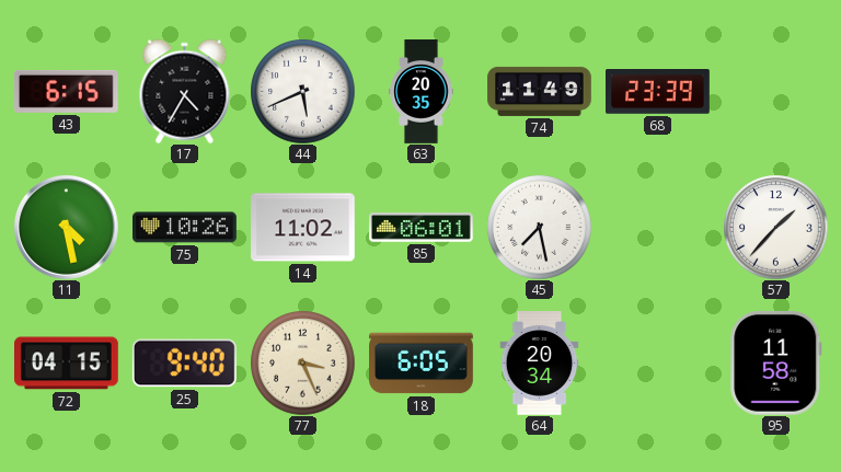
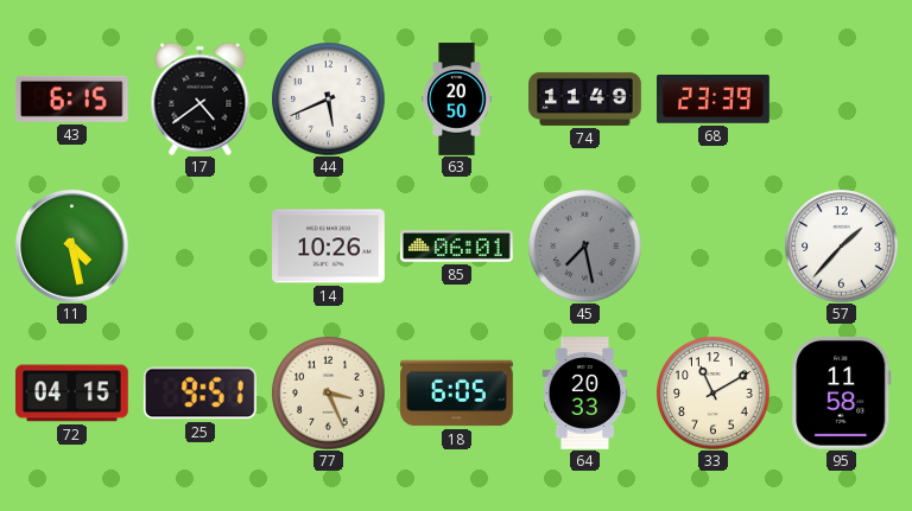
17: 4:35 -> 4:39 (201, 98)
63: 20:35 -> 20:50 (457, 100)
75: 10:26 -> none (185, 228)
14: 11:02 -> 10:26 (329, 247)
45 dial: white -> grey (584, 245)
25: 9:40 -> 9:51 (199, 394)
64: 20:34 -> 20:33 (585, 394)
33: none -> 11:10 (712, 392)
